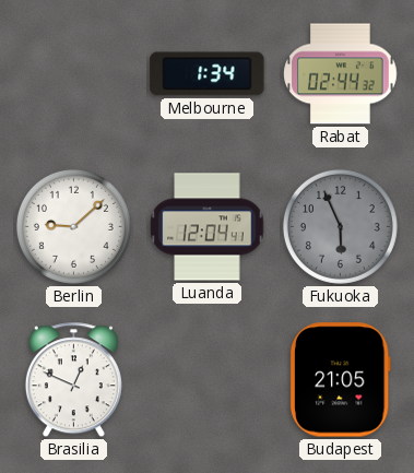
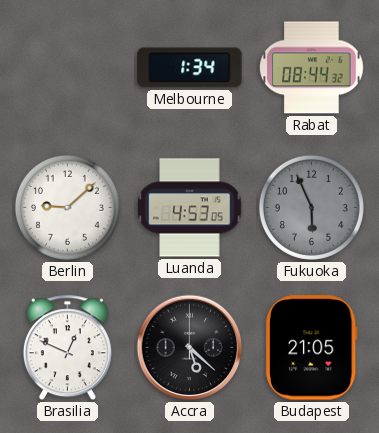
Rabat: 02:44 -> 08:44 (312, 68)
Luanda: 12:04 -> 4:53 (190, 208)
Accra: none -> 5:22 (190, 348)
